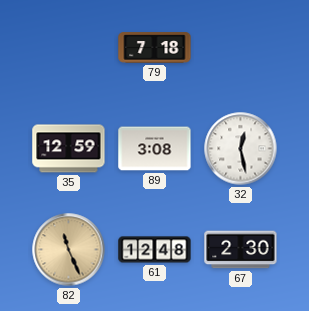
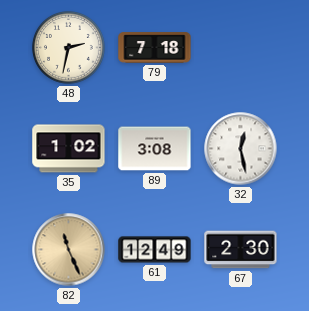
48: none -> 2:32 (69, 48)
35: 12:59 -> 1:02 (69, 149)
61: 12:48 -> 12:49 (155, 250)
